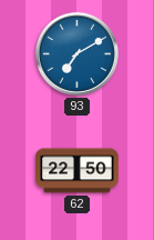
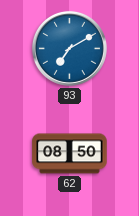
62: 22:50 -> 08:50 (70, 154)
